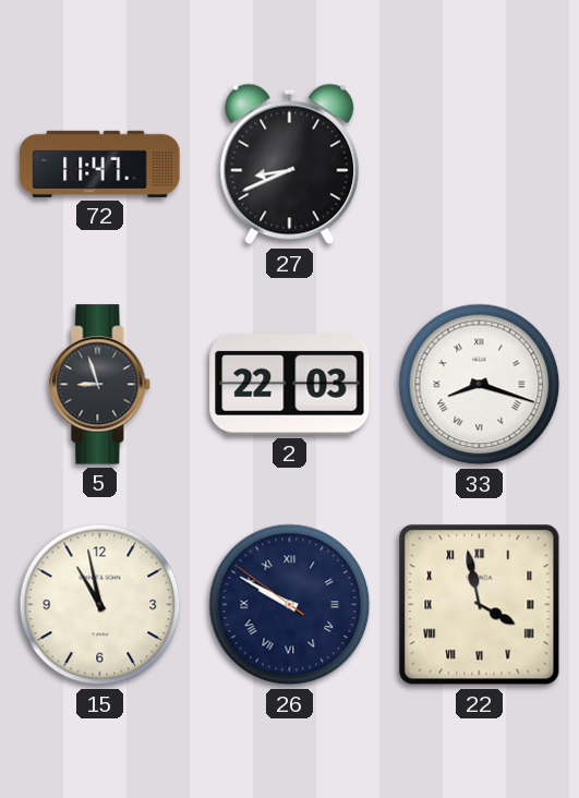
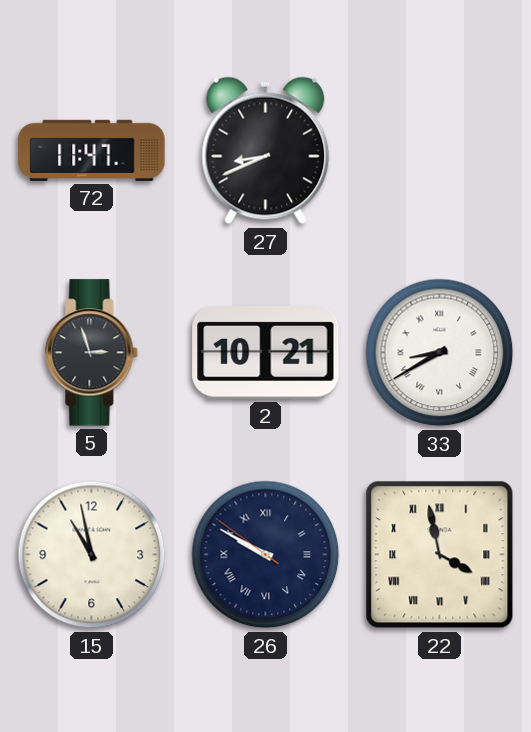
5: 8:57 -> 2:57 (92, 353)
2: 22:03 -> 10:21 (266, 353)
33: 8:18 -> 8:40 (440, 353)
